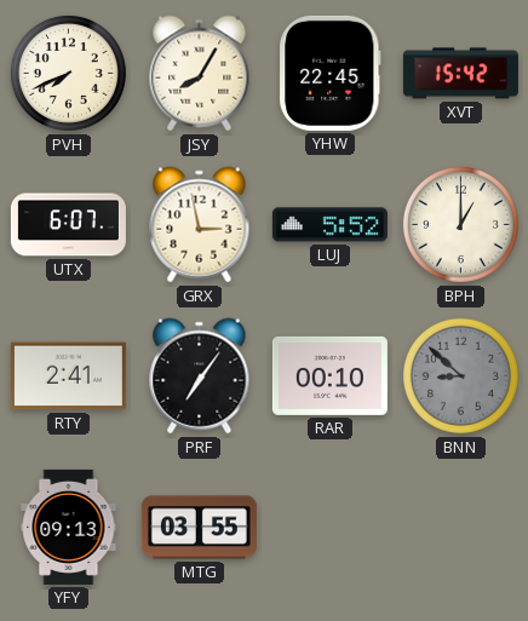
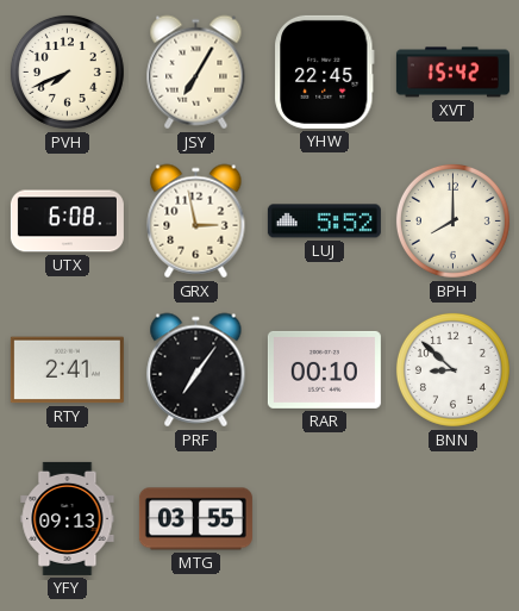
JSY: 8:05 -> 7:05 (196, 73)
UTX: 6:07 -> 6:08 (67, 222)
BPH: 1:00 -> 8:00 (452, 220)
BNN dial: grey -> white (452, 369)
